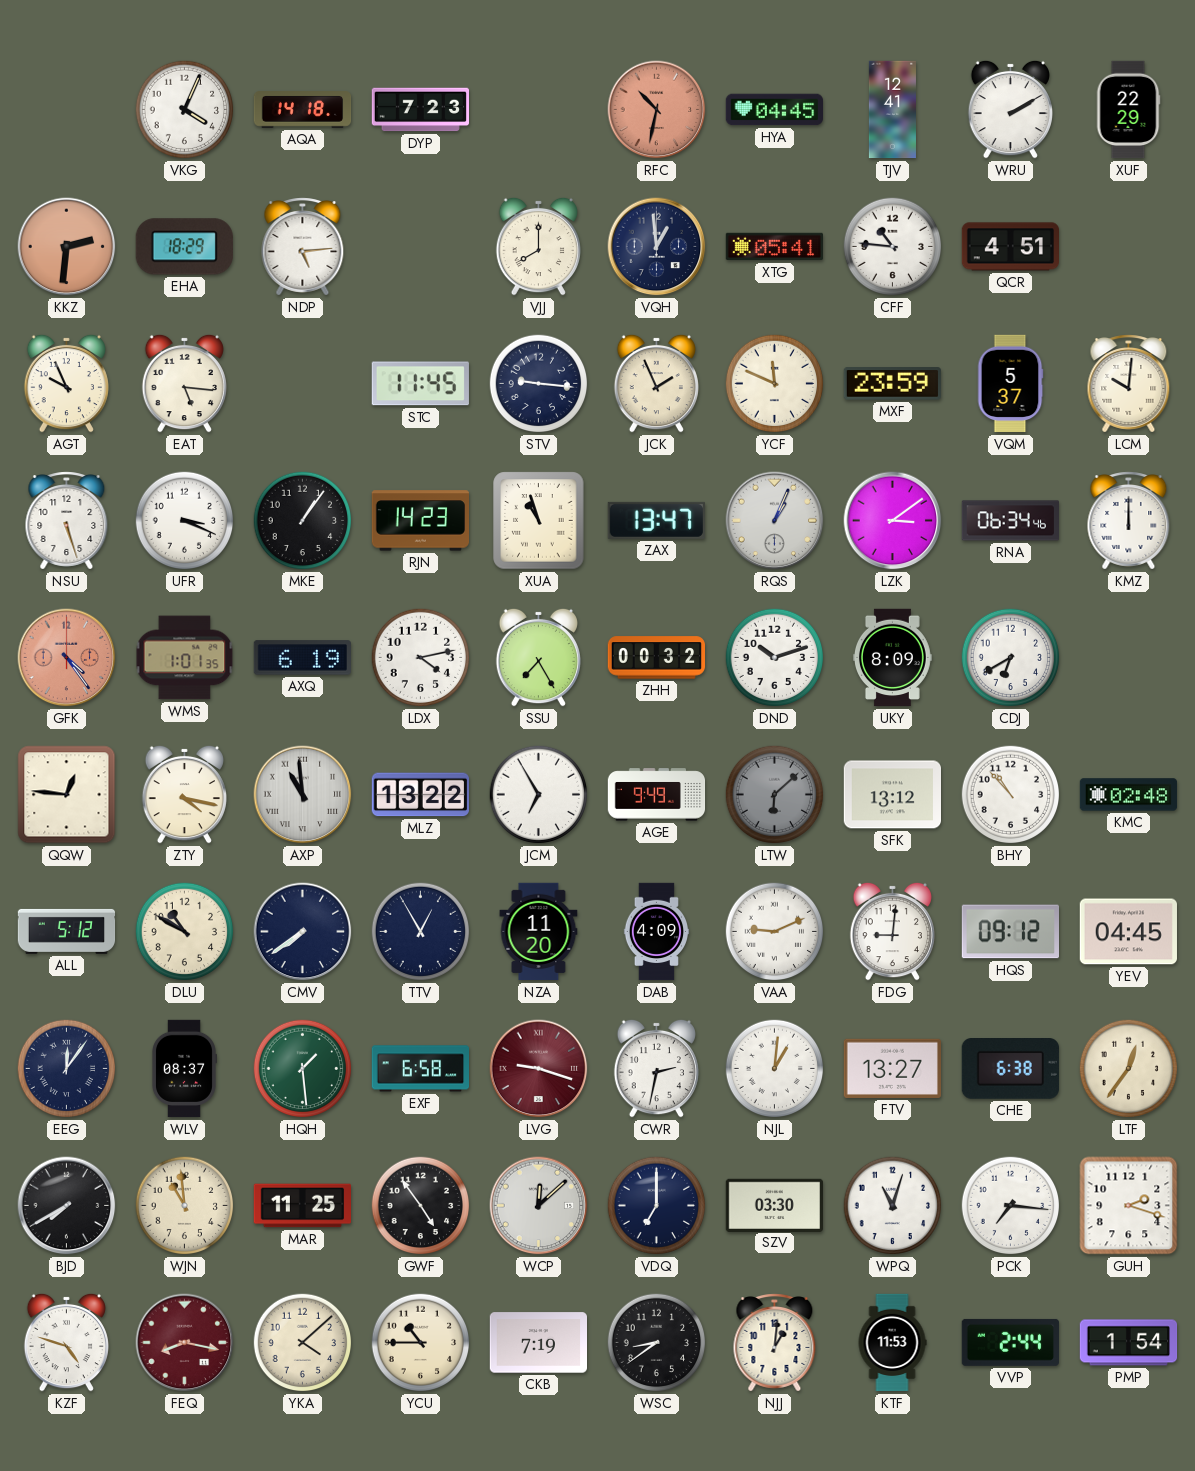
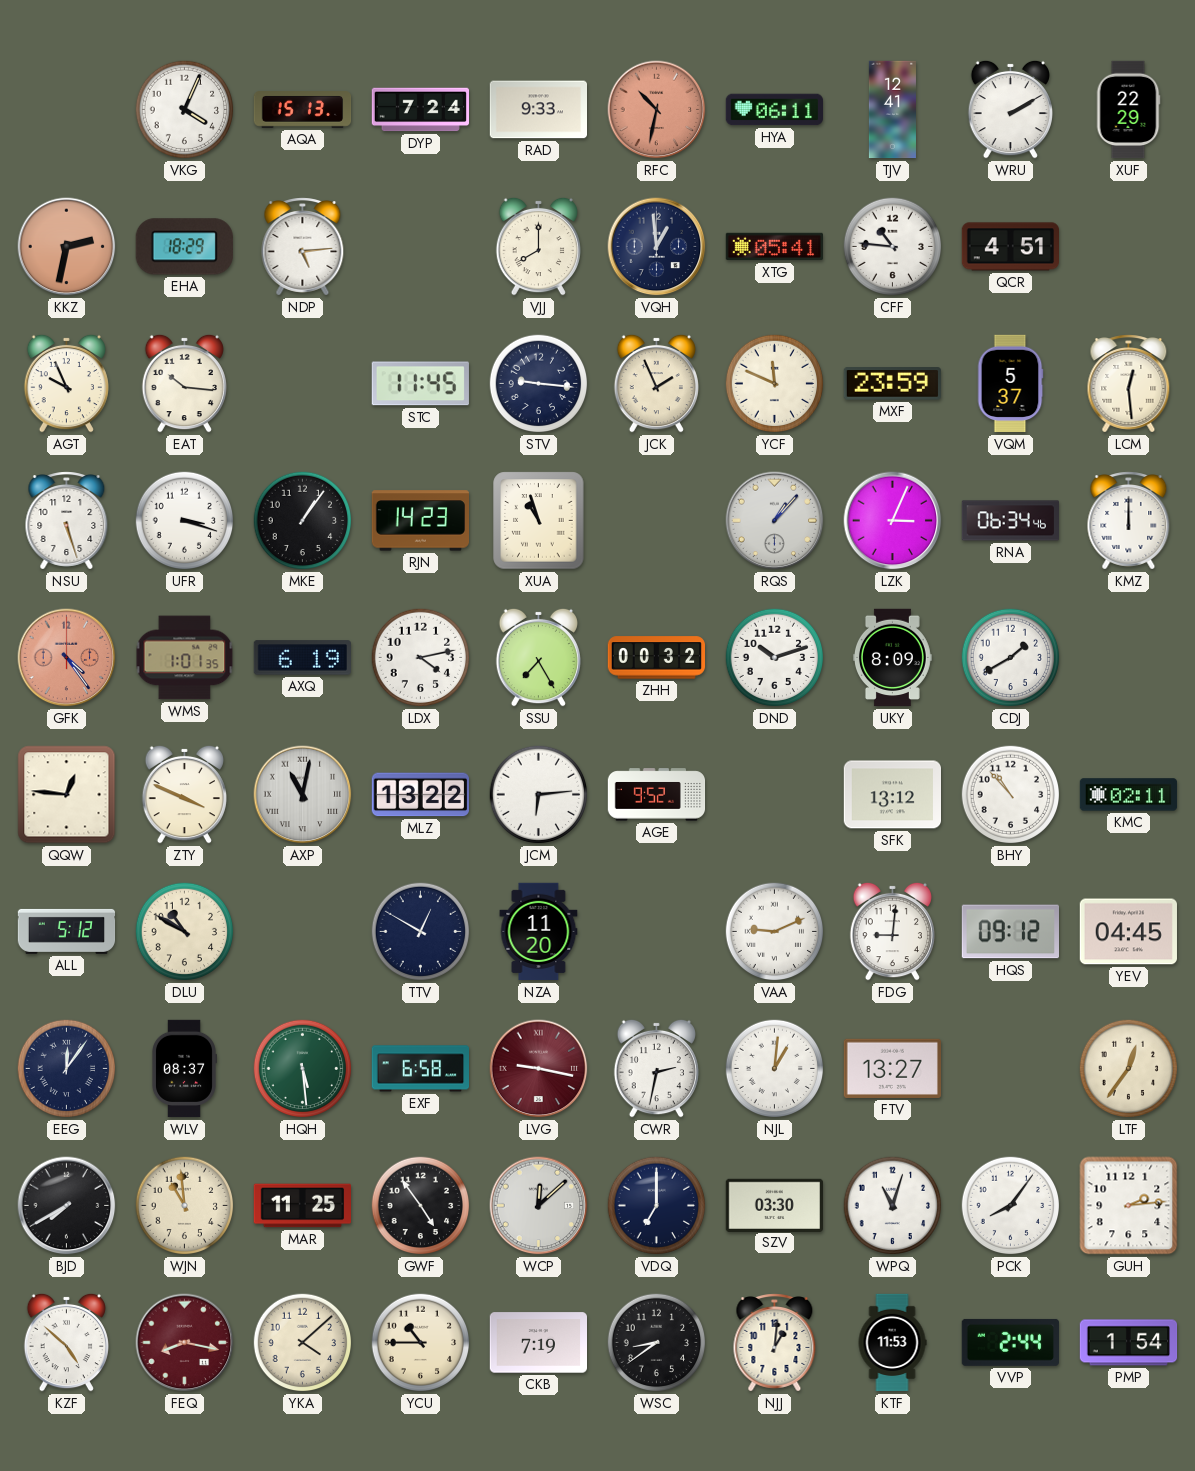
AQA: 14:18 -> 15:13 (303, 110)
DYP: 7:23 -> 7:24 (420, 110)
RAD: none -> 9:33 (538, 110)
HYA: 04:45 -> 06:11 (775, 110)
KKZ: 2:31 -> 2:32 (67, 247)
EAT: 5:16 -> 10:16 (184, 383)
LCM: 10:01 -> 12:29 (1129, 384)
UFR: 3:19 -> 3:18 (185, 521)
ZAX: 13:47 -> none (656, 520)
RQS: 1:04 -> 1:07 (775, 521)
LZK: 3:09 -> 3:04 (893, 521)
CDJ: 6:40 -> 1:40 (1011, 658)
ZTY: 4:17 -> 3:49 (184, 794)
AXP: 10:59 -> 11:02 (303, 795)
JCM: 6:55 -> 6:14 (539, 795)
AGE: 9:49 -> 9:52 (657, 795)
LTW: 6:08 -> none (775, 795)
KMC: 02:48 -> 02:11 (1129, 795)
CMV: 7:39 -> none (303, 932)
TTV: 12:55 -> 12:50 (421, 932)
DAB: 4:09 -> none (656, 932)
HQH: 1:29 -> 5:29 (303, 1069)
LVG: 9:18 -> 9:17 (539, 1069)
CHE: 6:38 -> none (1010, 1069)
PCK: 7:16 -> 8:06 (1011, 1206)
GUH: 2:18 -> 2:14 (1129, 1206)
KZF: 4:48 -> 4:52 (66, 1342)
